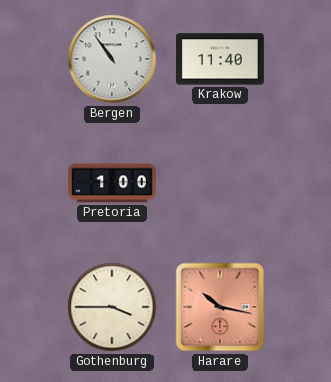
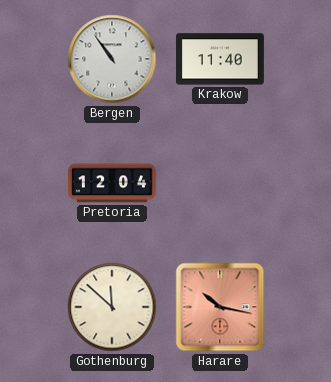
Pretoria: 1:00 -> 12:04 (112, 183)
Gothenburg: 3:45 -> 11:52 (112, 307)
